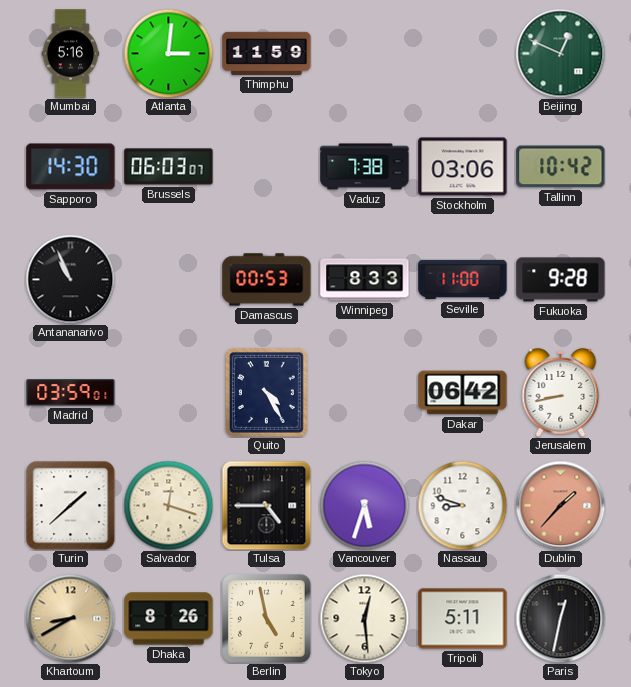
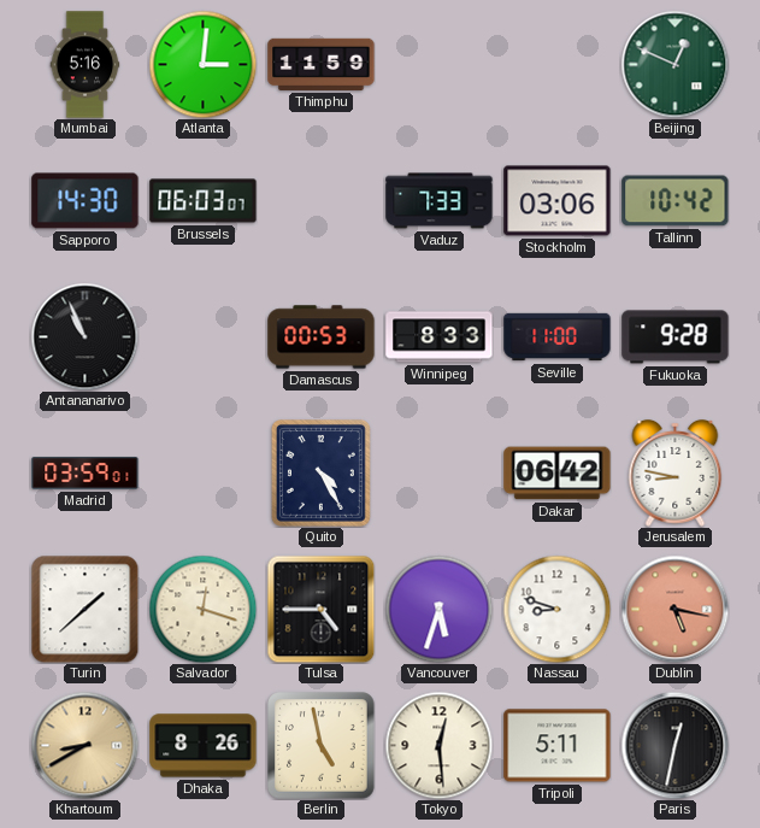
Vaduz: 7:38 -> 7:33 (440, 201)
Jerusalem: 8:43 -> 8:47 (676, 472)
Dublin: 1:37 -> 5:17 (674, 609)
